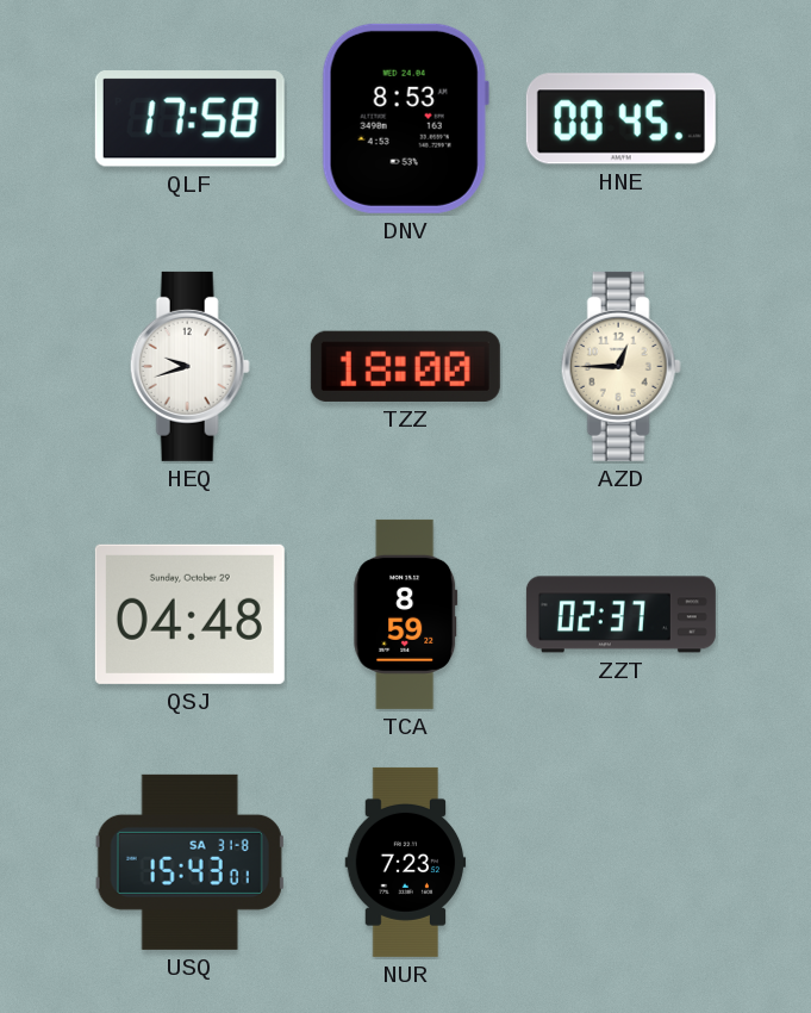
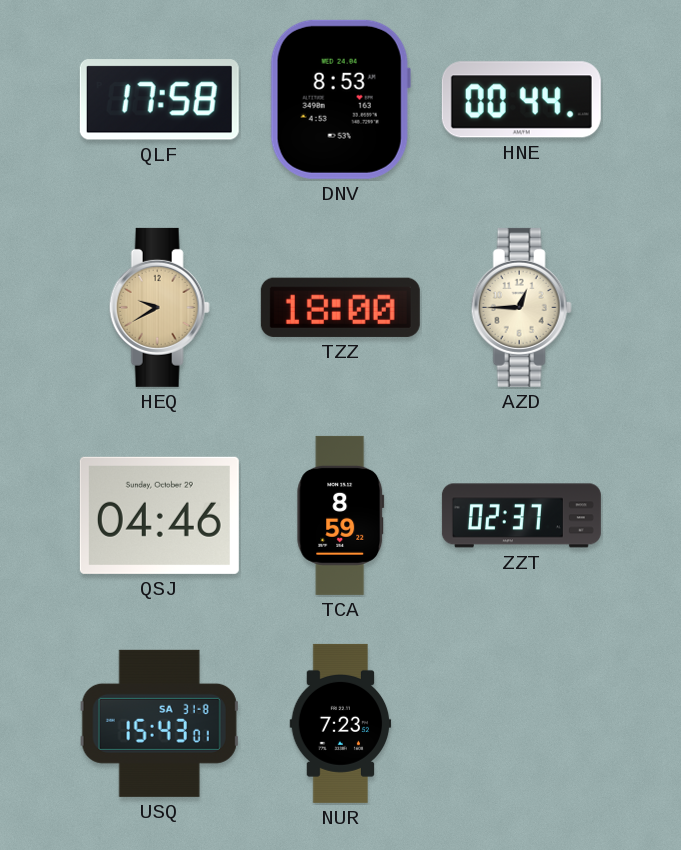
HNE: 00:45 -> 00:44 (521, 100)
HEQ: 9:42 -> 9:40 (159, 307)
HEQ dial: white -> champagne (159, 307)
QSJ: 04:48 -> 04:46 (159, 515)
